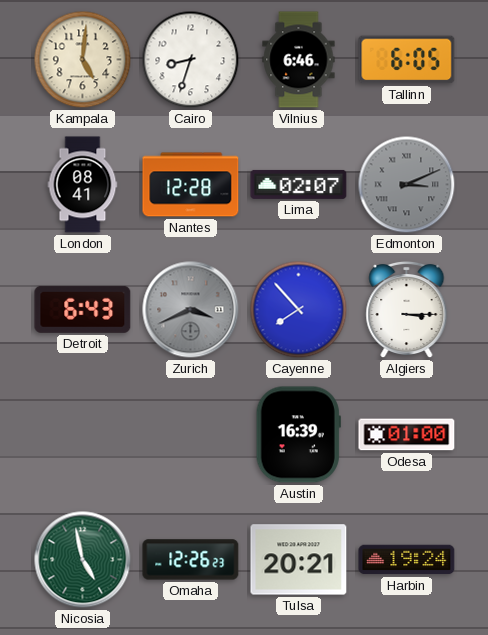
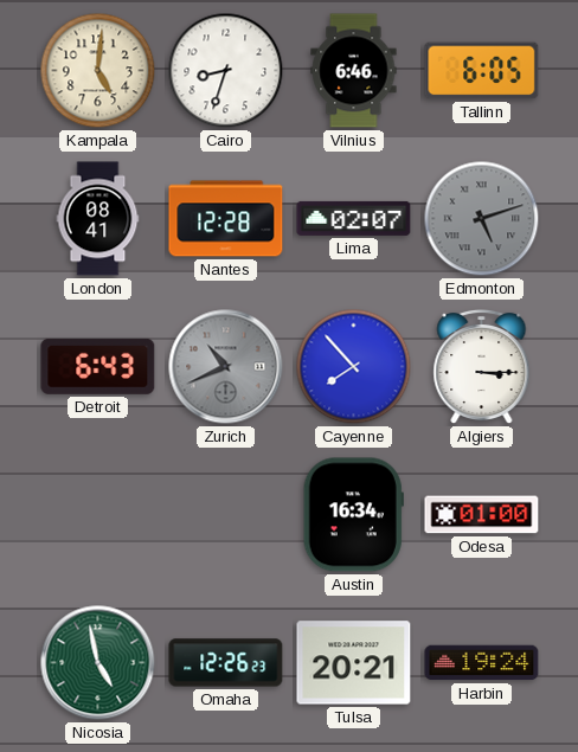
Edmonton: 3:11 -> 5:12 (482, 219)
Zurich: 3:41 -> 10:41 (226, 367)
Austin: 16:39 -> 16:34 (353, 515)
